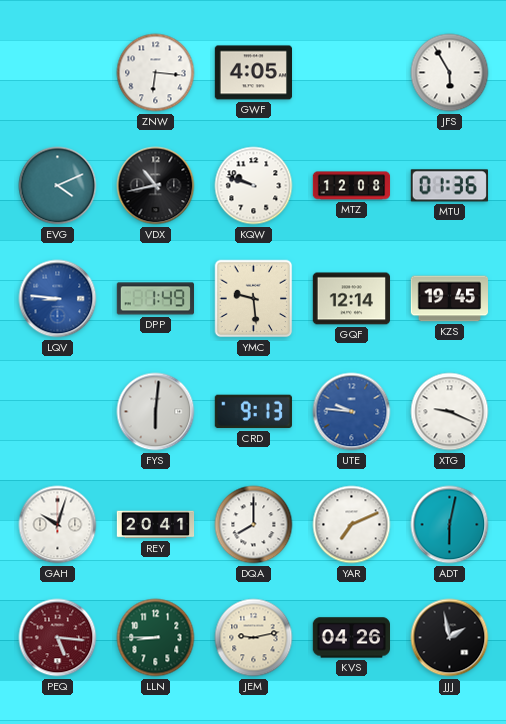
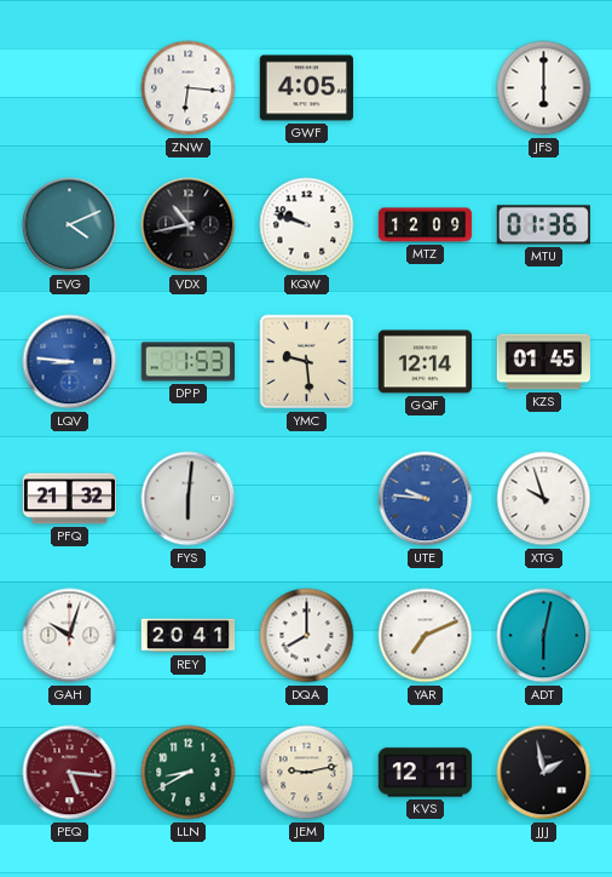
JFS: 5:55 -> 6:00 (544, 88)
MTZ: 12:08 -> 12:09 (426, 225)
DPP: 1:49 -> 1:53 (187, 362)
KZS: 19:45 -> 01:45 (544, 362)
PFQ: none -> 21:32 (69, 499)
CRD: 9:13 -> none (253, 412)
XTG: 9:19 -> 9:57 (544, 499)
LLN: 8:45 -> 8:40 (189, 773)
KVS: 04:26 -> 12:11 (426, 773)
